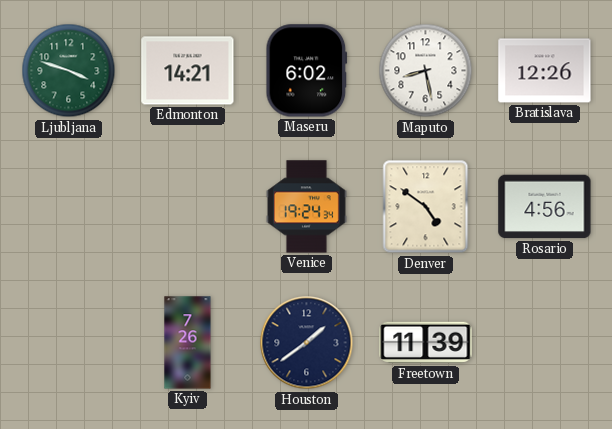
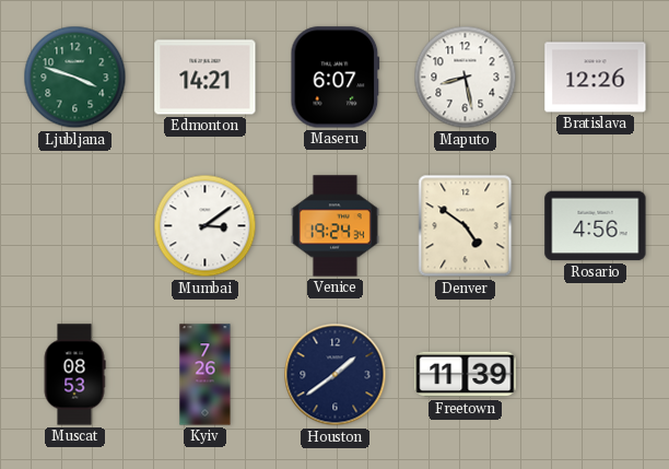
Maseru: 6:02 -> 6:07 (336, 78)
Mumbai: none -> 3:09 (206, 226)
Muscat: none -> 08:53 (74, 375)
